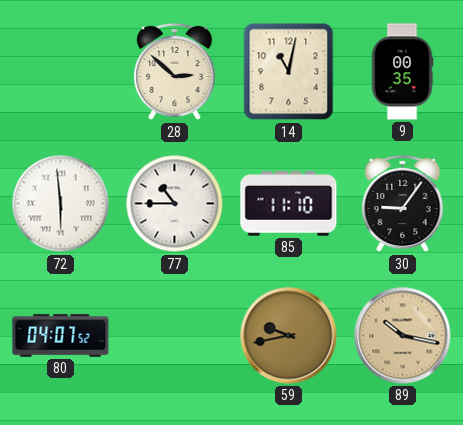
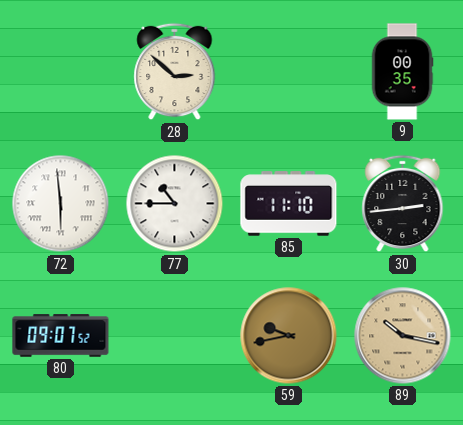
14: 11:02 -> none (289, 72)
30: 9:06 -> 2:44 (403, 204)
80: 04:07 -> 09:07 (61, 336)
